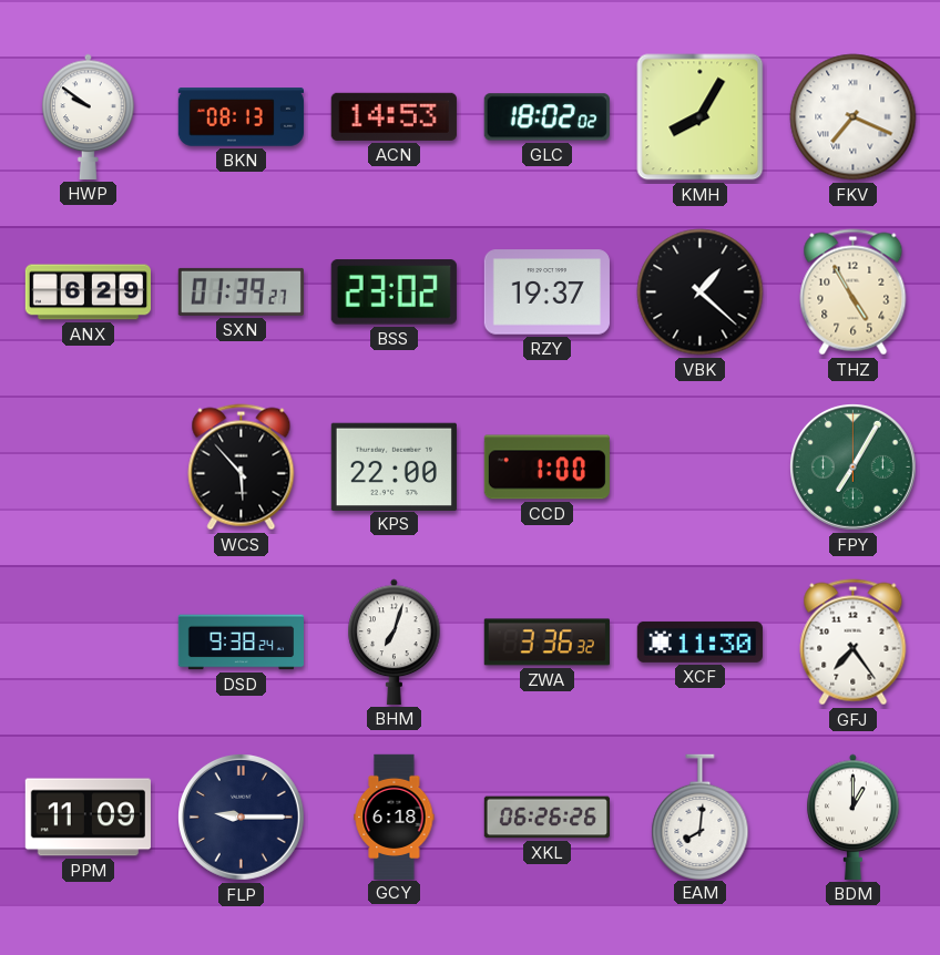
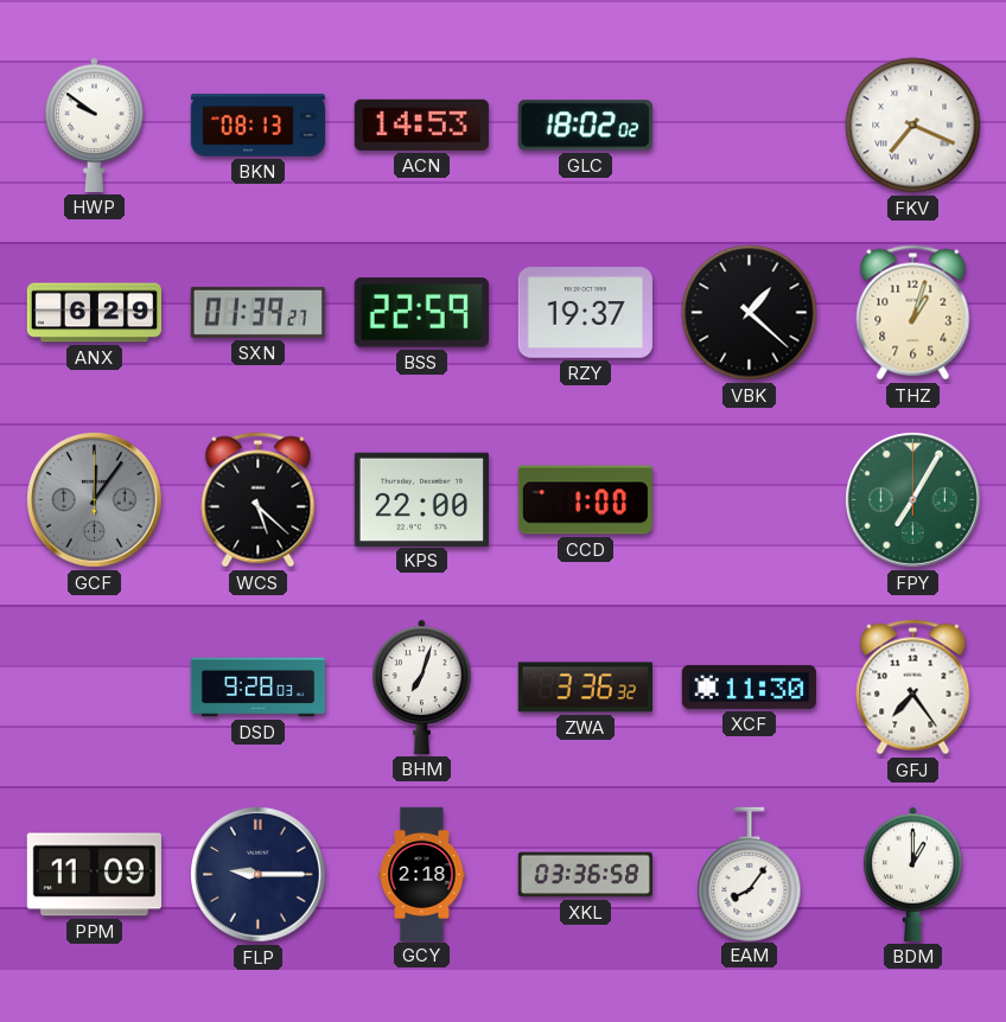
KMH: 8:05 -> none (701, 117)
BSS: 23:02 -> 22:59 (421, 313)
THZ: 4:55 -> 1:03 (913, 313)
GCF: none -> 12:06 (95, 500)
WCS: 5:53 -> 5:22 (259, 500)
DSD: 9:38 -> 9:28 (257, 688)
GCY: 6:18 -> 2:18 (422, 874)
XKL: 06:26 -> 03:36 (585, 875)
EAM: 8:01 -> 8:06 (750, 874)
